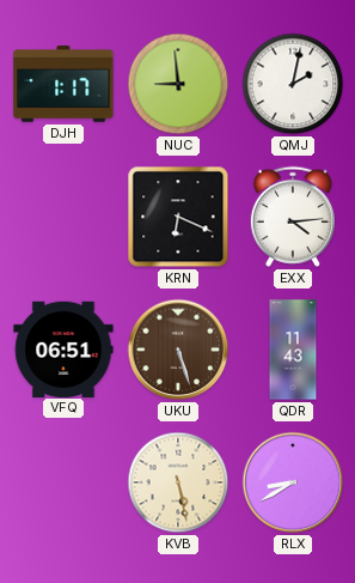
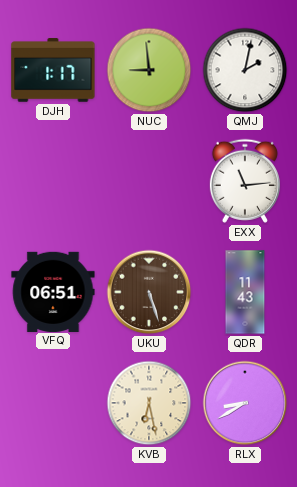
KRN: 6:19 -> none (178, 217)
EXX: 4:14 -> 11:14 (245, 181)
KVB: 5:28 -> 6:28 (149, 403)
